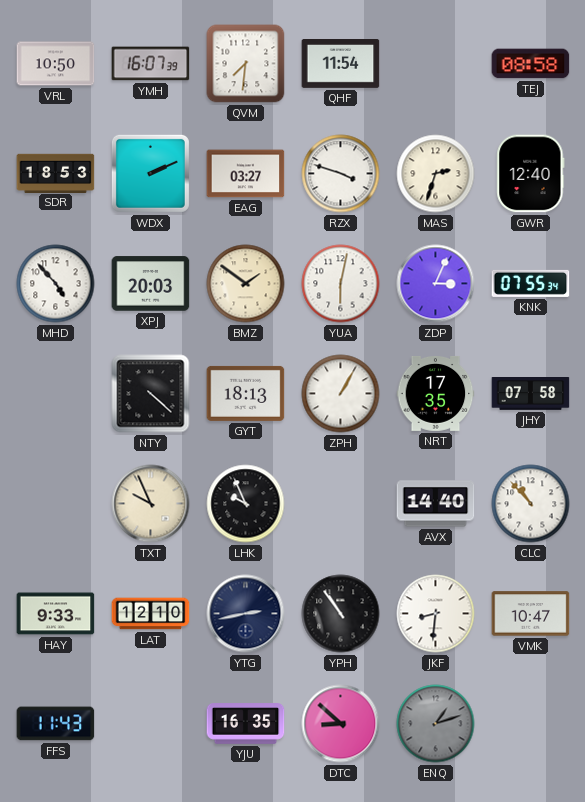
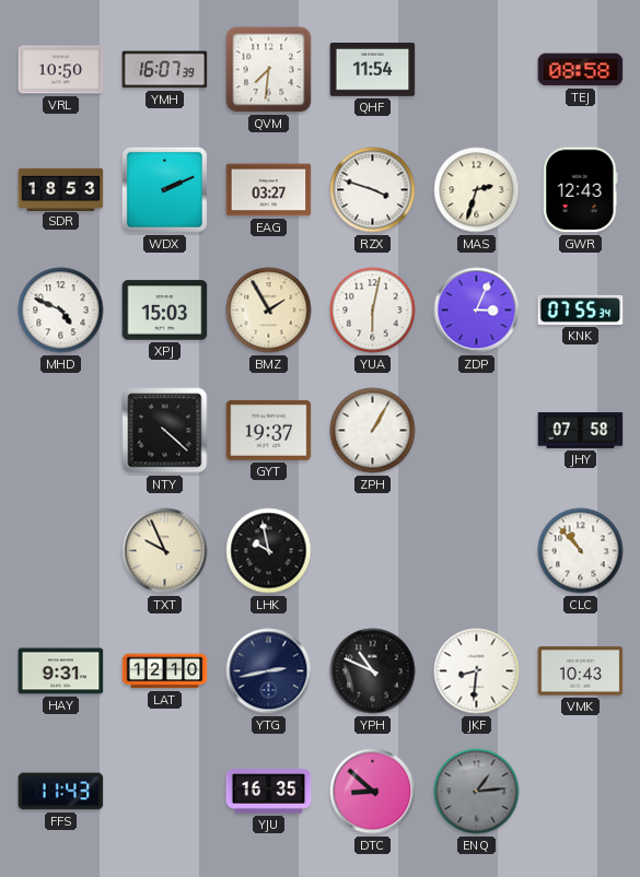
GWR: 12:40 -> 12:43 (581, 190)
MHD: 4:53 -> 4:49 (61, 311)
XPJ: 20:03 -> 15:03 (165, 311)
BMZ: 1:51 -> 1:55 (269, 311)
GYT: 18:13 -> 19:37 (269, 430)
NRT: 17:35 -> none (436, 393)
LHK: 9:56 -> 9:58 (269, 551)
AVX: 14:40 -> none (436, 504)
HAY: 9:33 -> 9:31 (61, 671)
YPH: 10:54 -> 10:49 (373, 671)
VMK: 10:47 -> 10:43 (581, 671)
ENQ: 1:12 -> 1:14 (477, 792)
